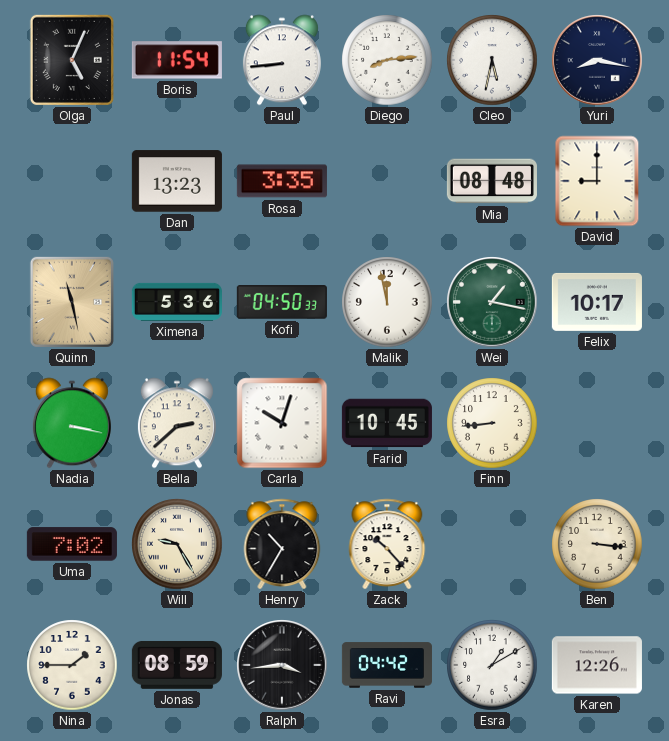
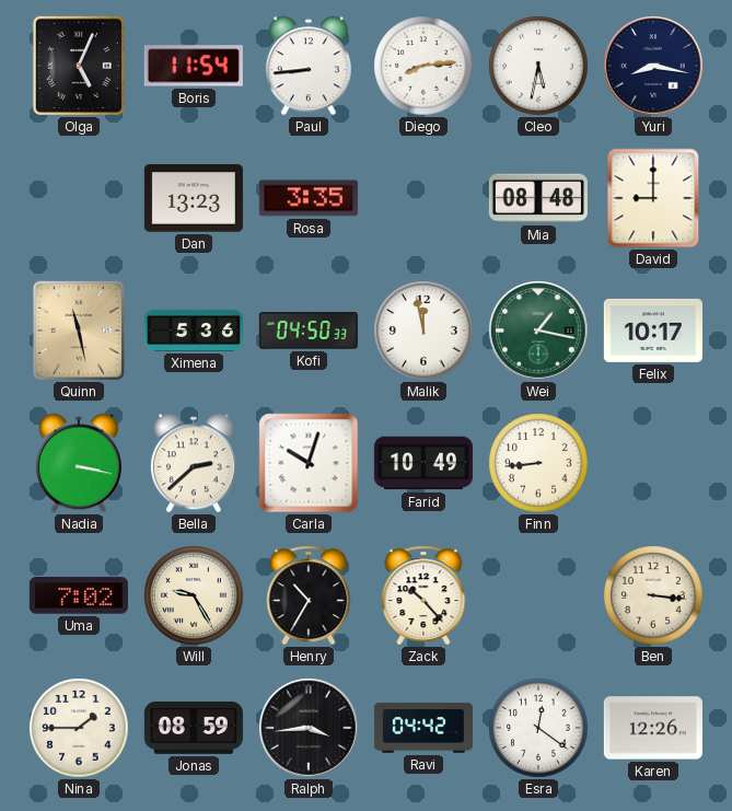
Farid: 10:45 -> 10:49 (423, 463)
Esra: 1:10 -> 12:21 (538, 728)
